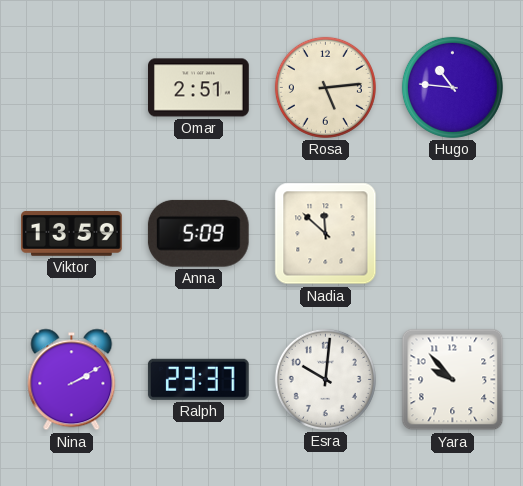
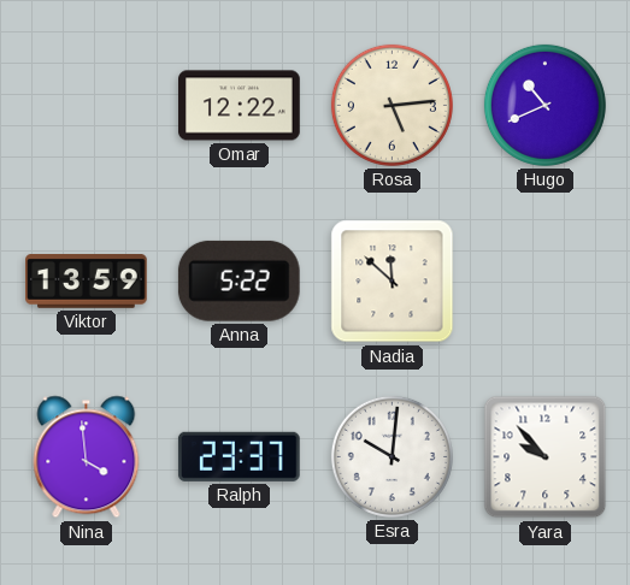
Omar: 2:51 -> 12:22 (240, 106)
Hugo: 10:46 -> 10:41 (544, 105)
Anna: 5:09 -> 5:22 (239, 280)
Nina: 2:10 -> 3:59 (87, 457)
